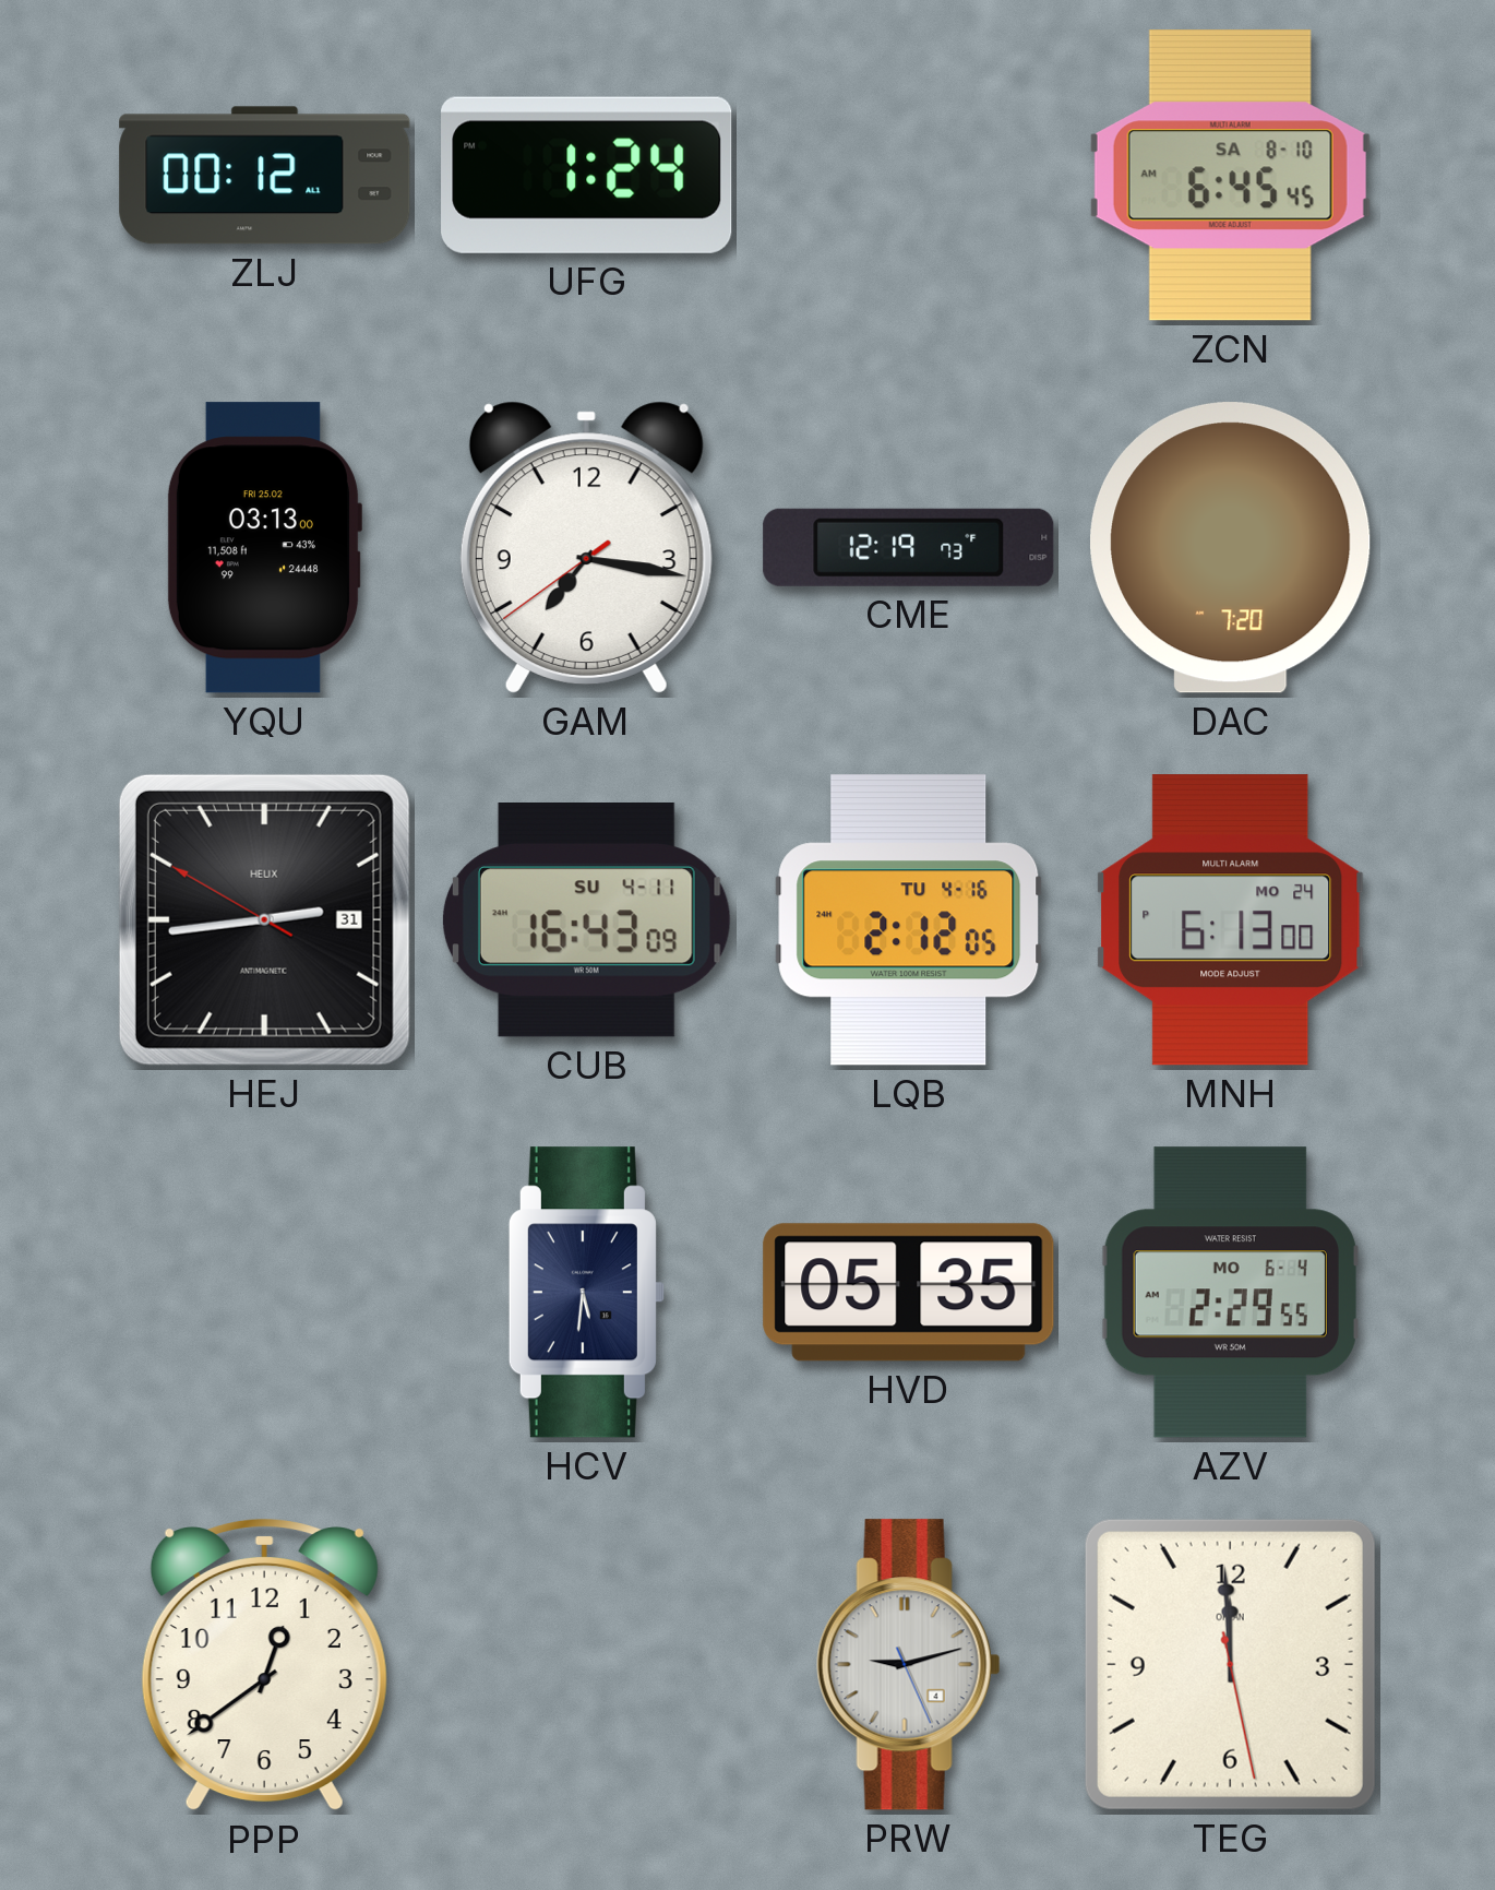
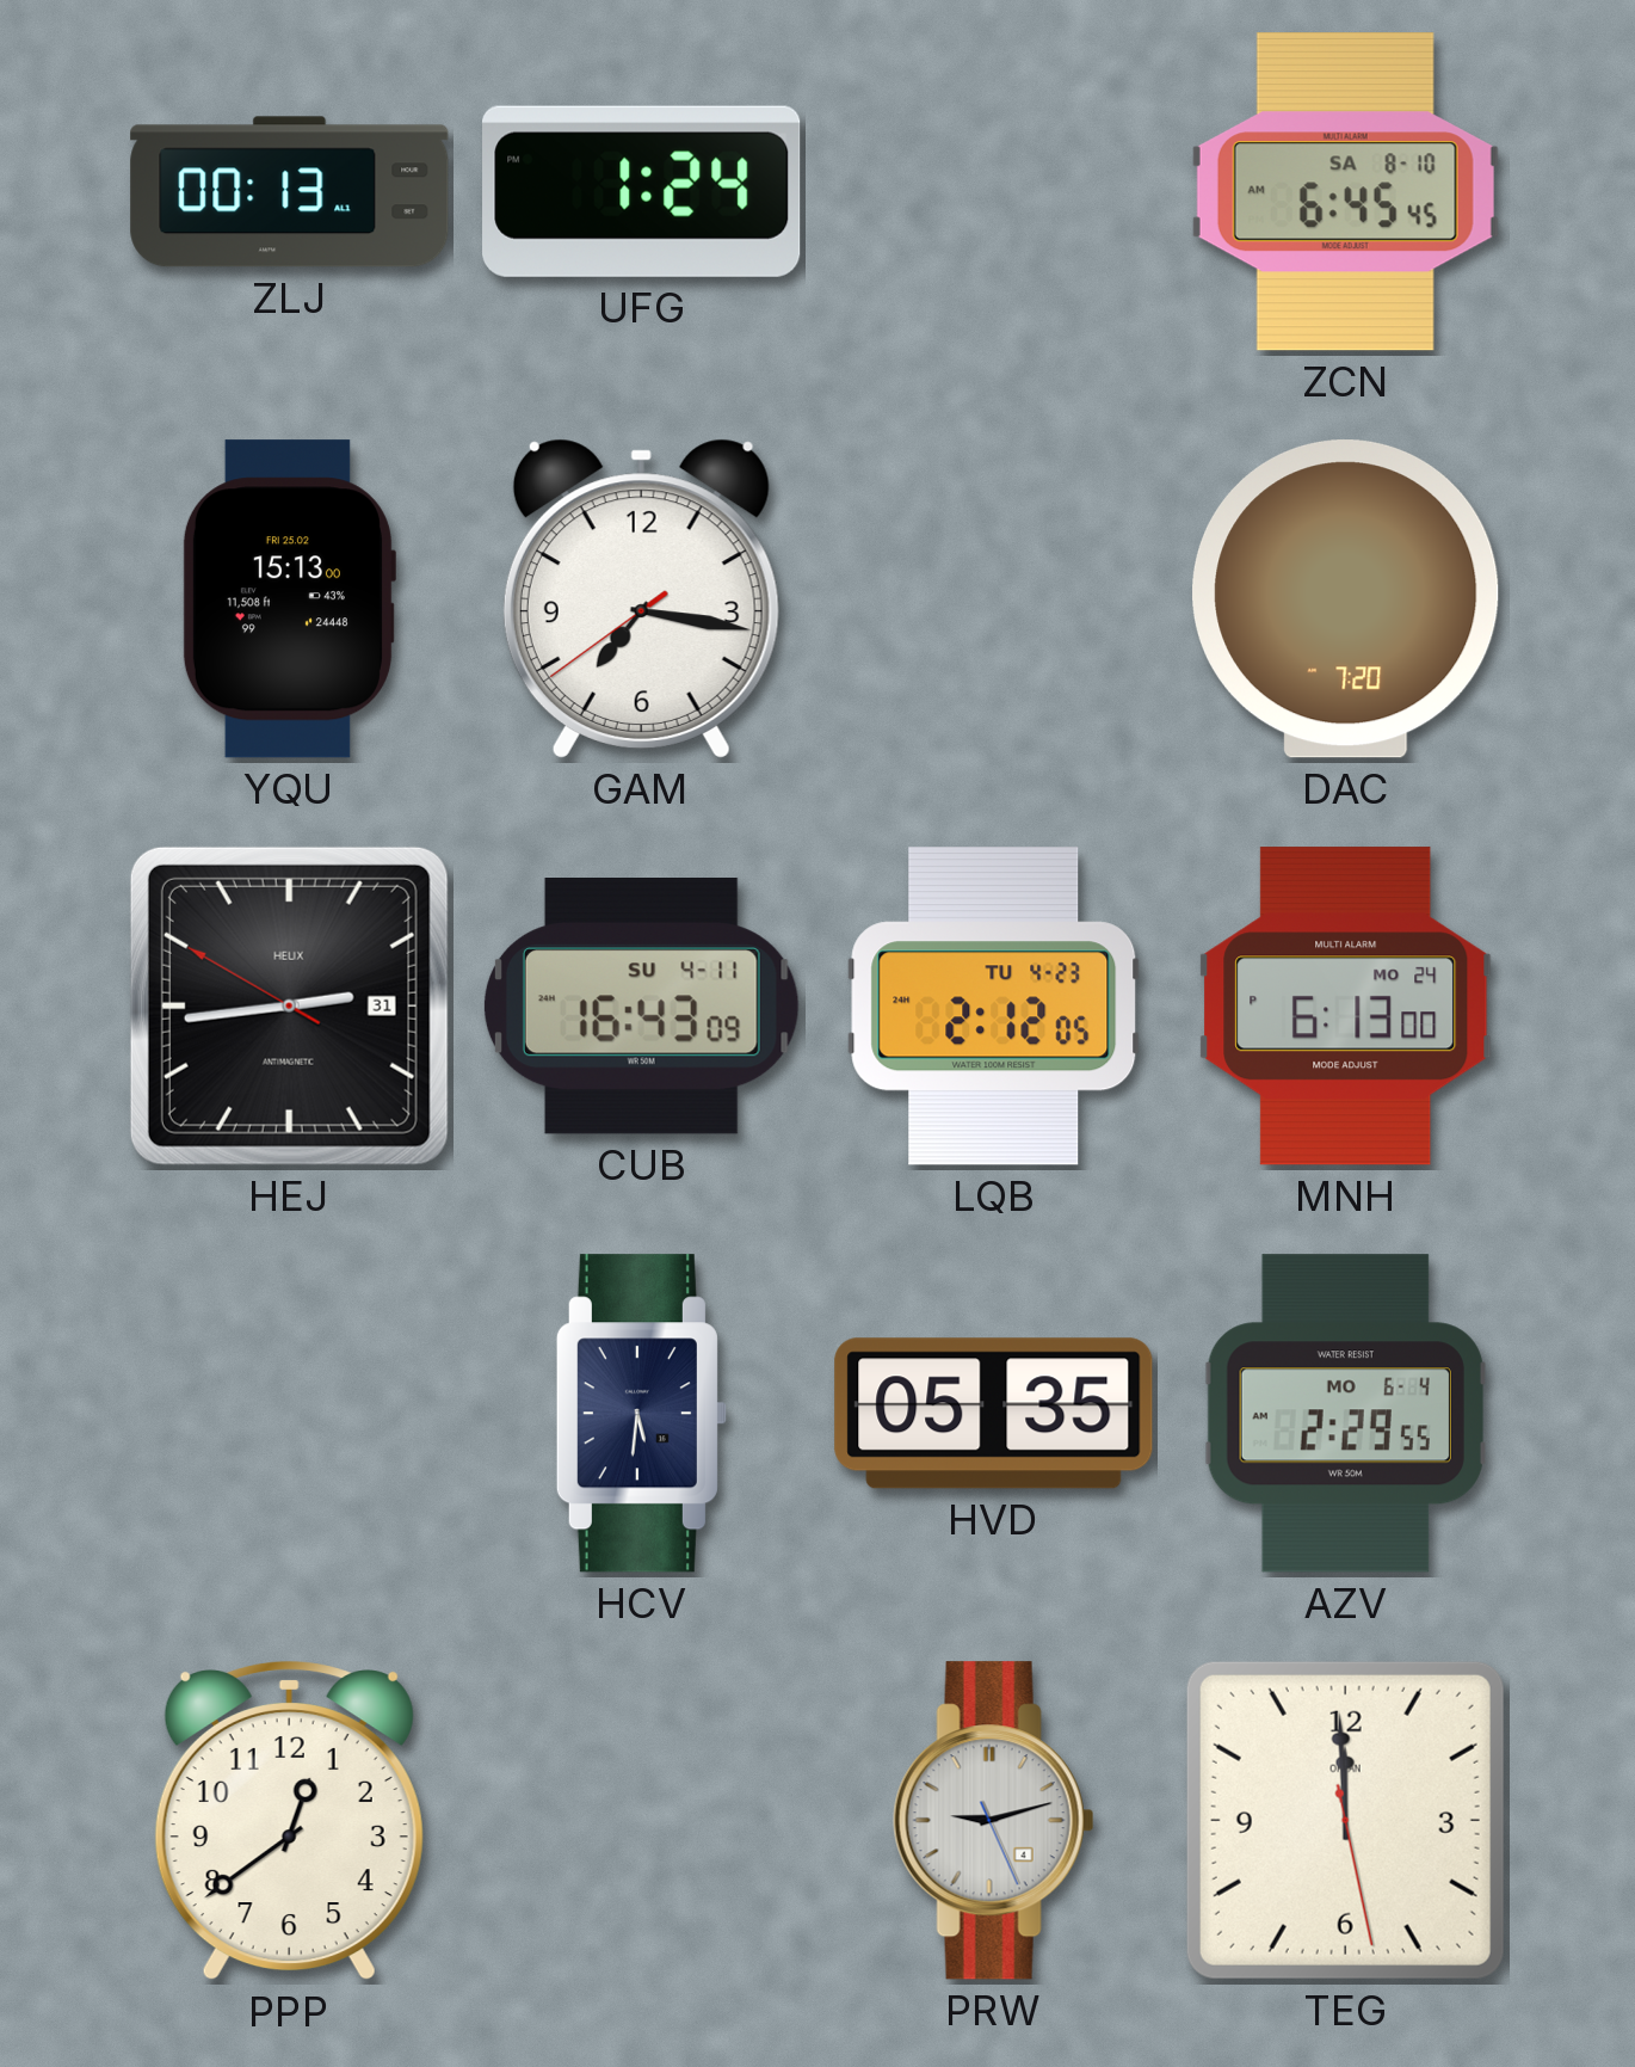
ZLJ: 00:12 -> 00:13 (290, 192)
YQU: 03:13 -> 15:13 (289, 599)
CME: 12:19 -> none (909, 547)
LQB date: TU 4-16 -> TU 4-23 (994, 1007)
